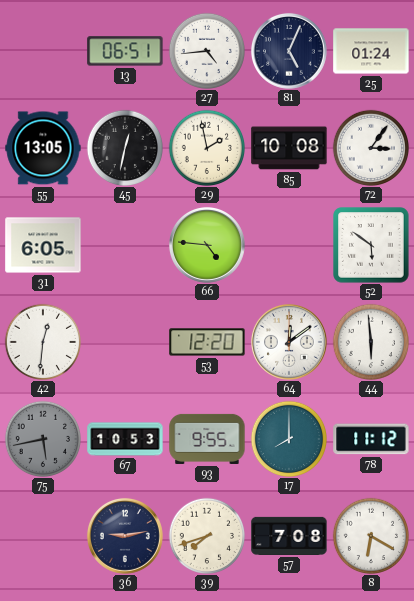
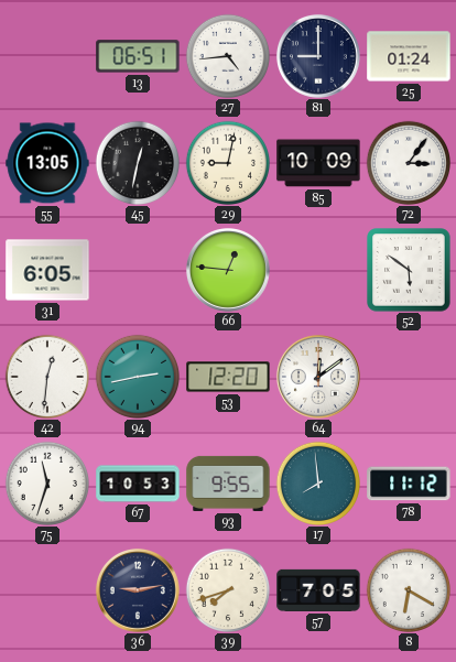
81: 5:04 -> 9:00 (318, 56)
29: 1:58 -> 9:02 (227, 162)
85: 10:08 -> 10:09 (318, 163)
66: 4:46 -> 12:46 (228, 270)
94: none -> 2:43 (137, 376)
44: 5:59 -> none (370, 341)
75: 5:43 -> 11:33 (46, 482)
75 dial: grey -> white (46, 482)
17: 8:00 -> 7:59 (317, 482)
57: 7:08 -> 7:05 (318, 590)
